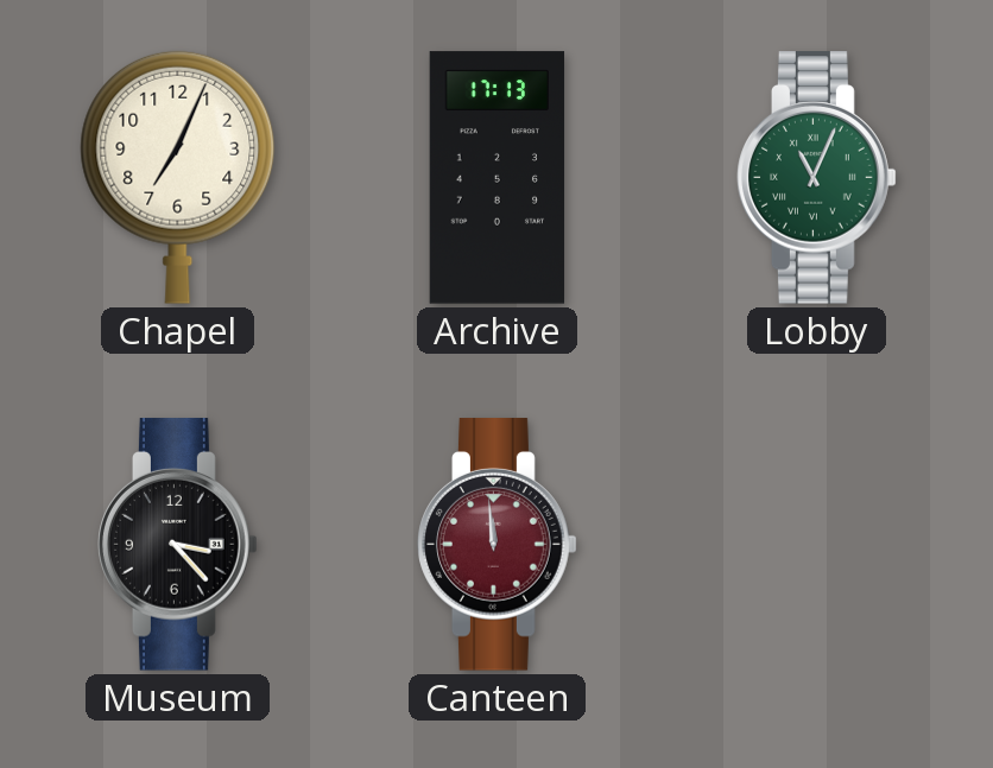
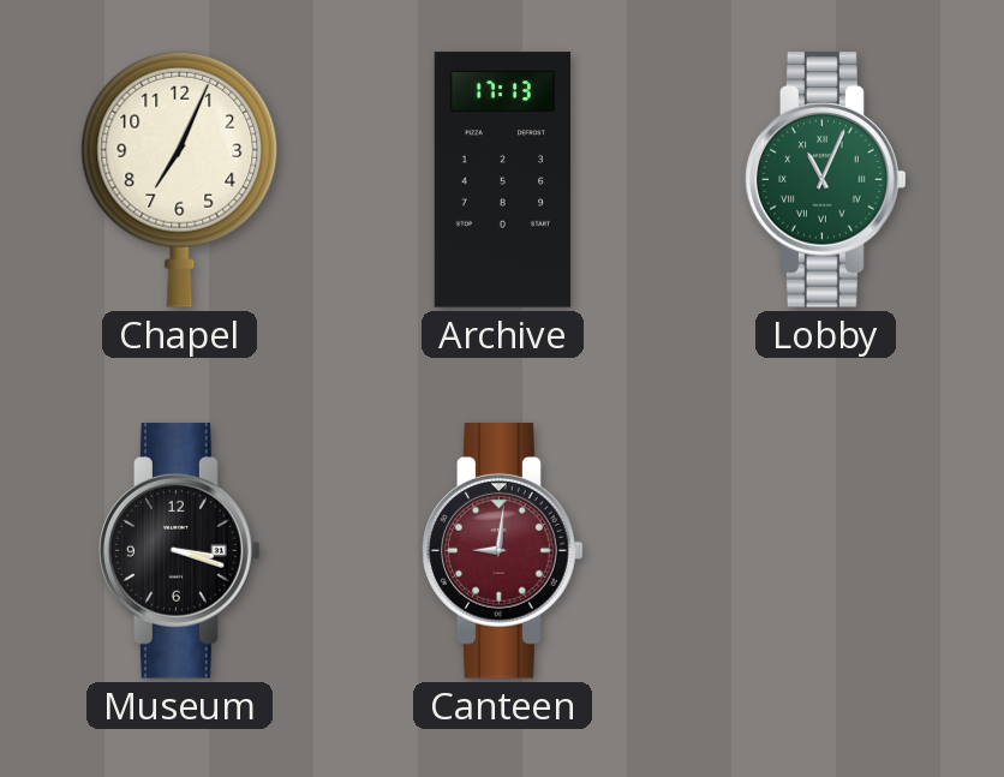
Museum: 3:23 -> 3:18 (180, 551)
Canteen: 11:59 -> 9:01 (503, 551)
